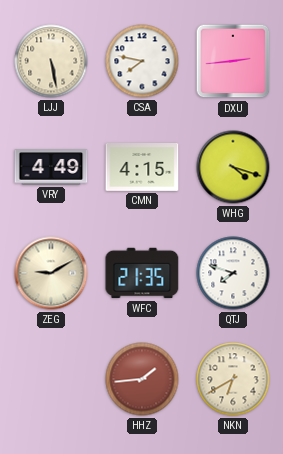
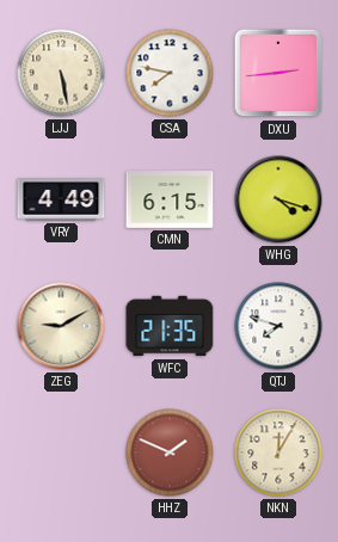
CMN: 4:15 -> 6:15 (170, 201)
HHZ: 1:44 -> 1:49 (170, 452)
NKN: 6:40 -> 12:05 (278, 452)
